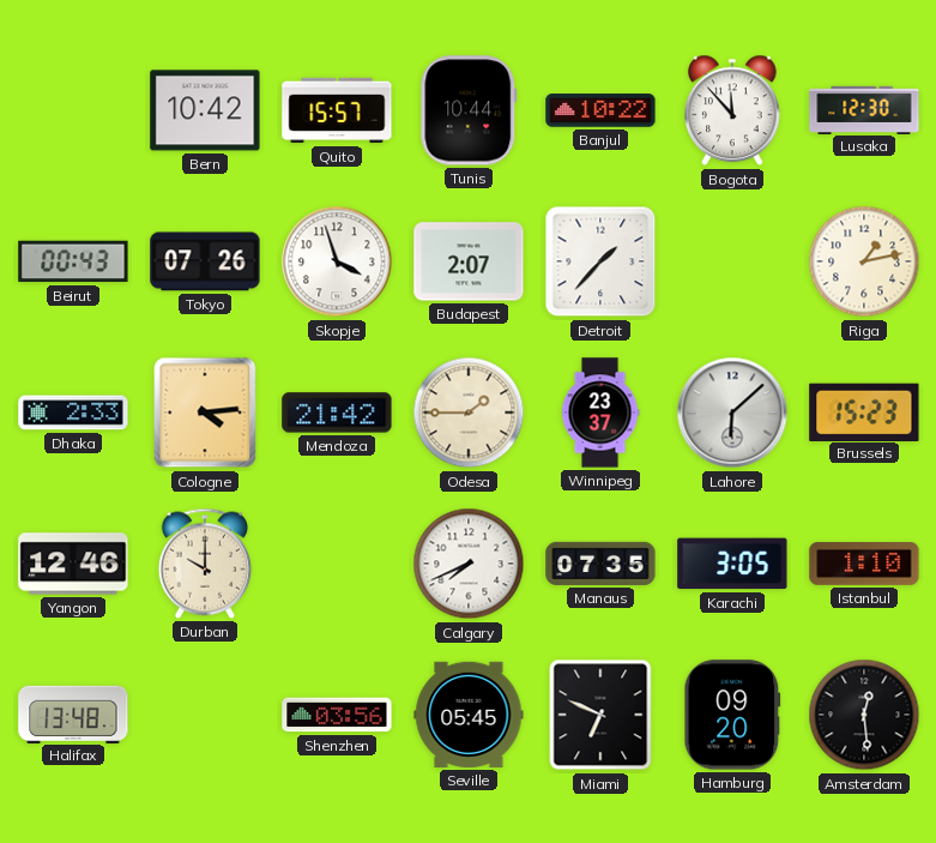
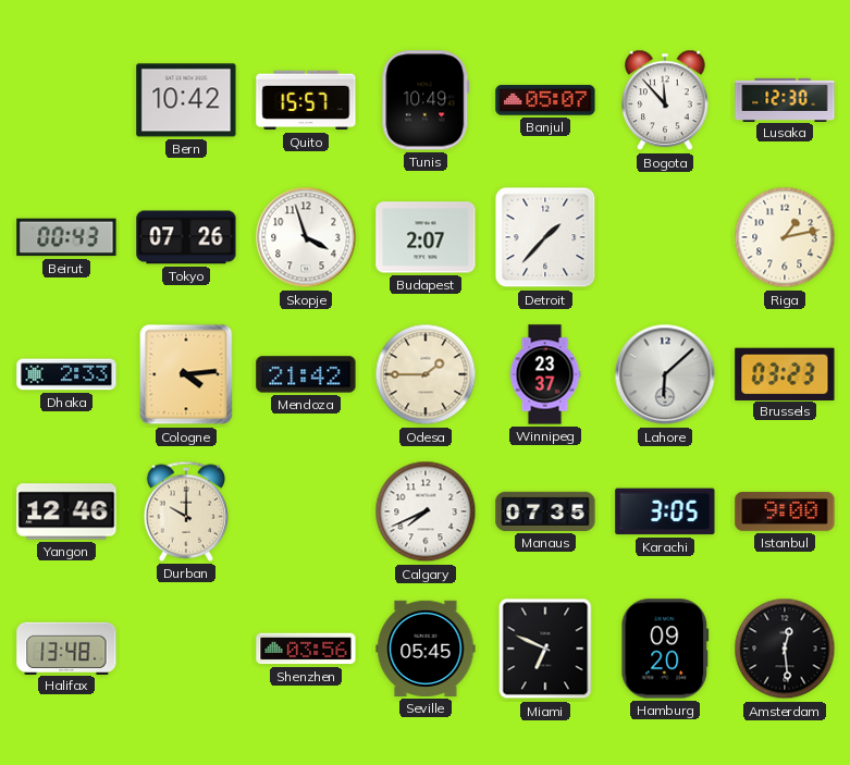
Tunis: 10:44 -> 10:49 (426, 100)
Banjul: 10:22 -> 05:07 (545, 100)
Brussels: 15:23 -> 03:23 (785, 373)
Istanbul: 1:10 -> 9:00 (785, 513)
